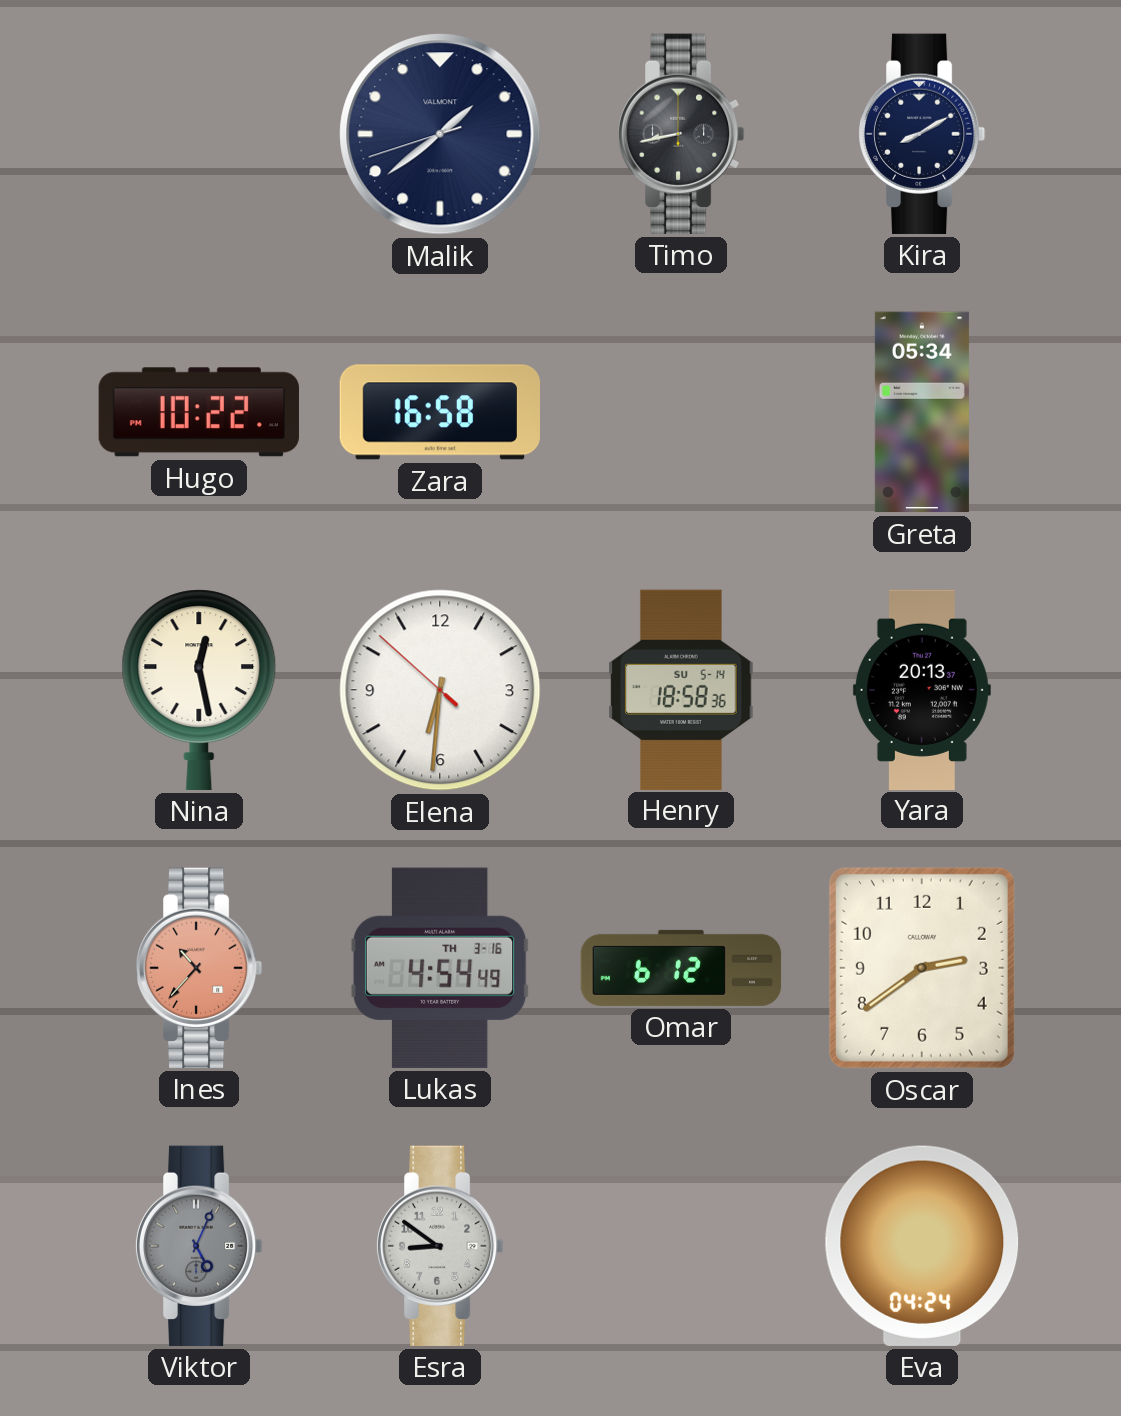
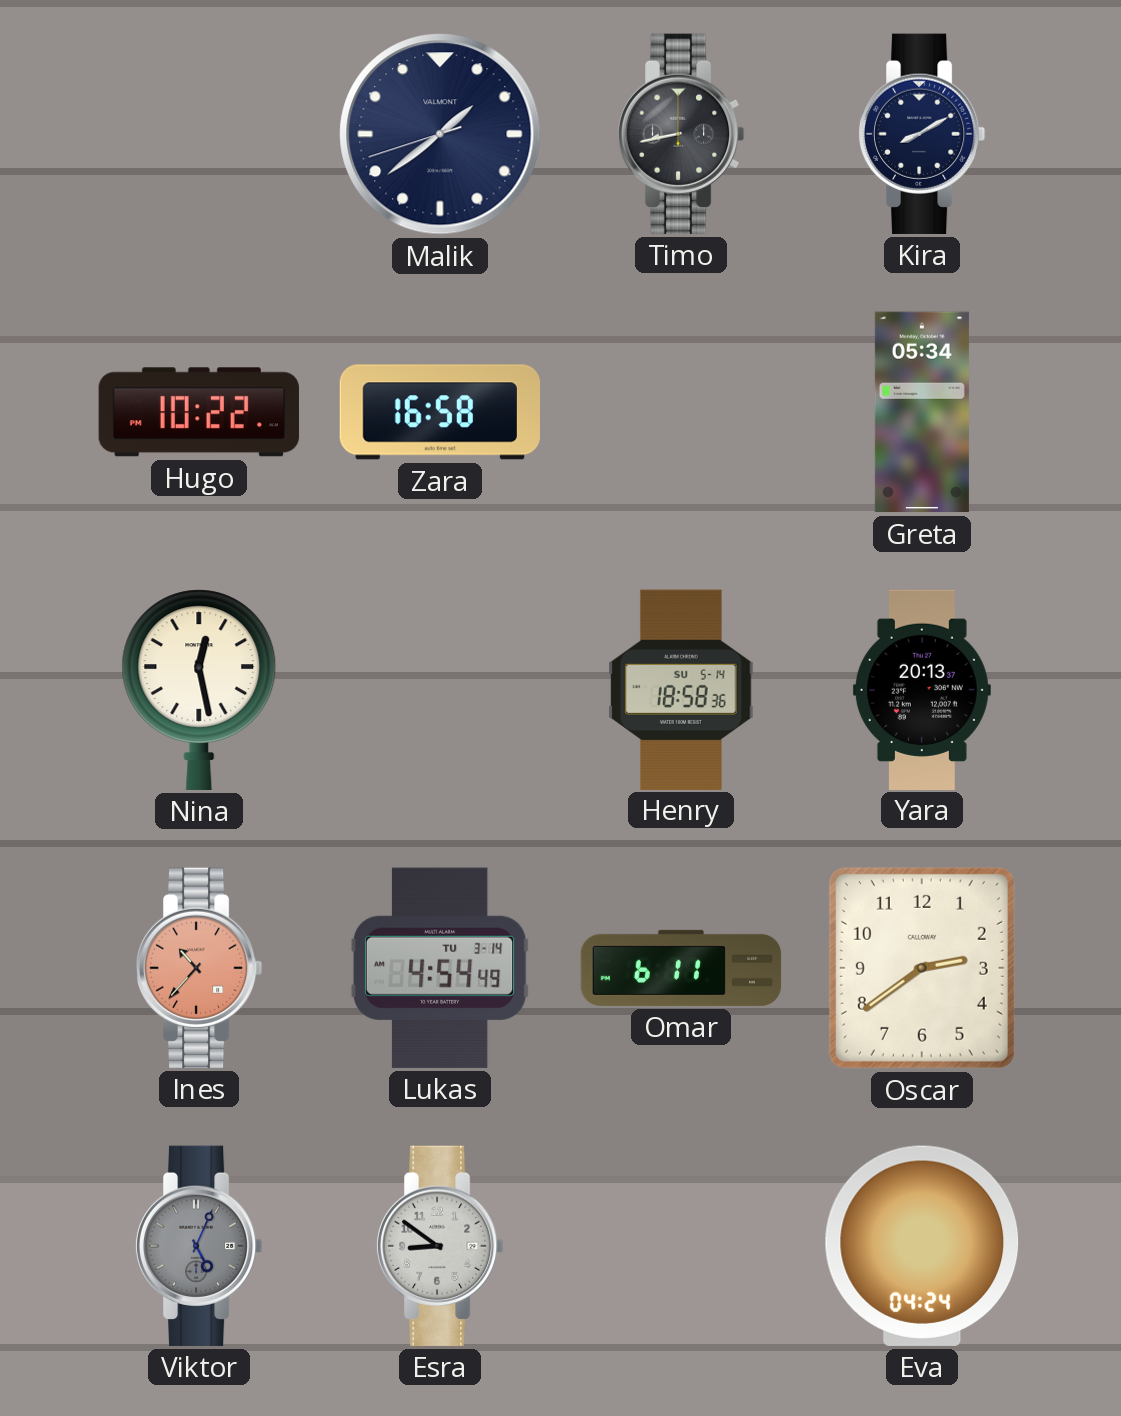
Elena: 6:30 -> none (440, 690)
Lukas date: TH 3-16 -> TU 3-14 (440, 968)
Omar: 6:12 -> 6:11 (681, 968)
